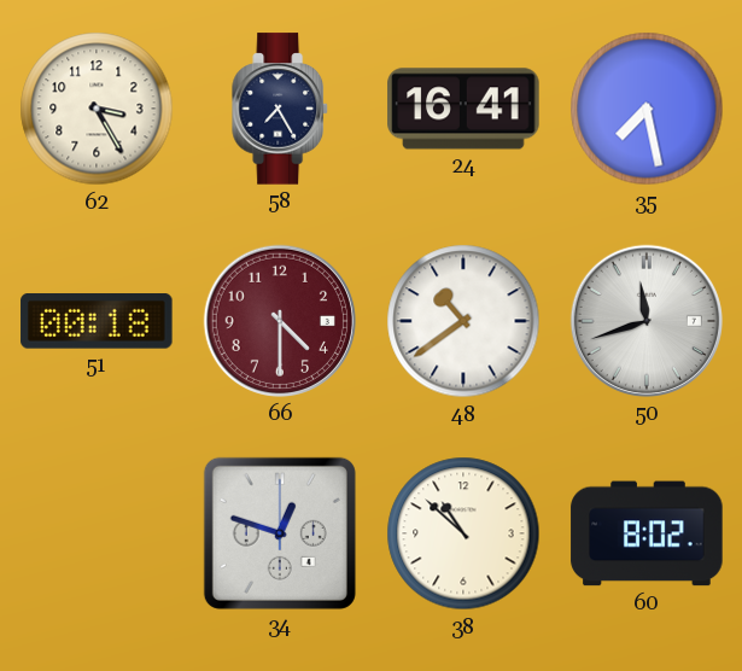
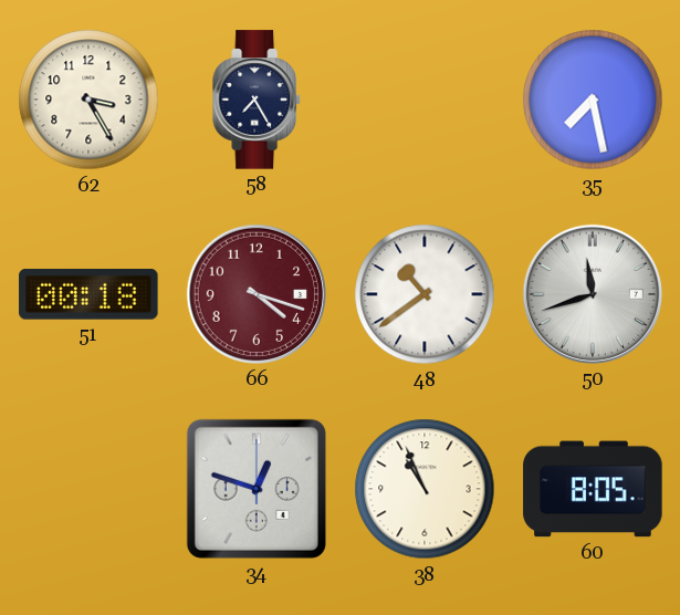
24: 16:41 -> none (463, 109)
66: 4:30 -> 4:18 (257, 294)
38: 10:52 -> 10:56 (425, 489)
60: 8:02 -> 8:05 (593, 489)
